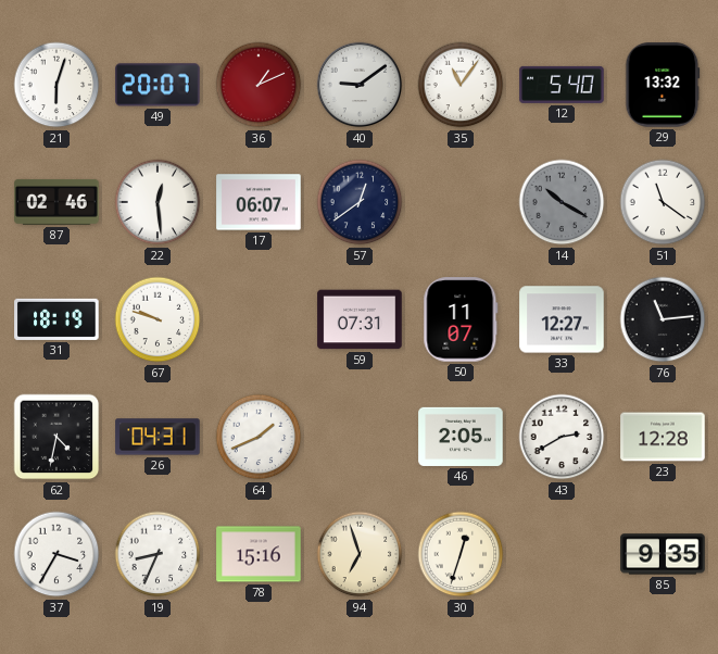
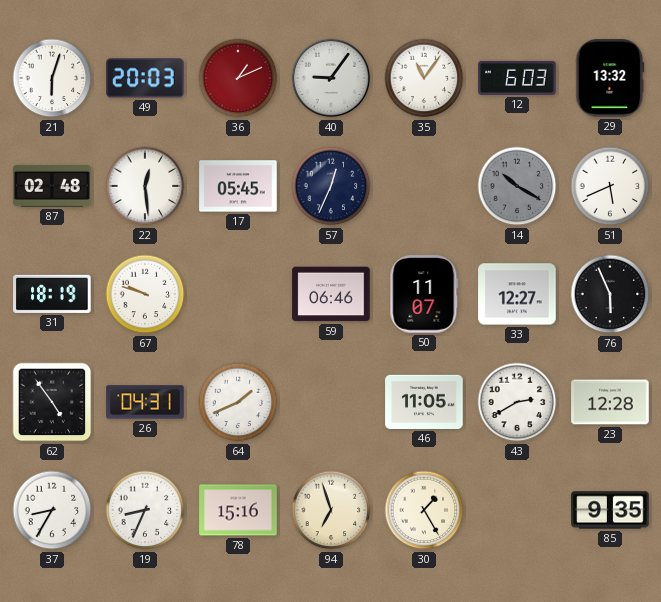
49: 20:07 -> 20:03 (145, 78)
40: 9:09 -> 9:06 (331, 78)
12: 5:40 -> 6:03 (517, 78)
87: 02:46 -> 02:48 (52, 186)
17: 06:07 -> 05:45 (238, 186)
57: 12:39 -> 12:34 (331, 186)
51: 11:21 -> 5:41 (610, 186)
59: 07:31 -> 06:46 (331, 294)
76: 11:14 -> 5:56 (610, 294)
62: 4:32 -> 4:54 (52, 402)
46: 2:05 -> 11:05 (424, 402)
37: 3:35 -> 8:35 (52, 510)
30: 12:33 -> 1:25 (424, 510)
